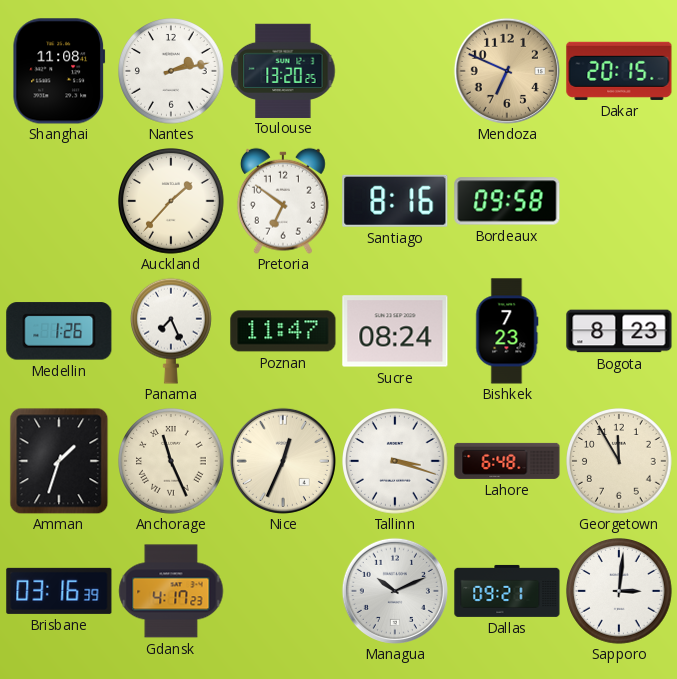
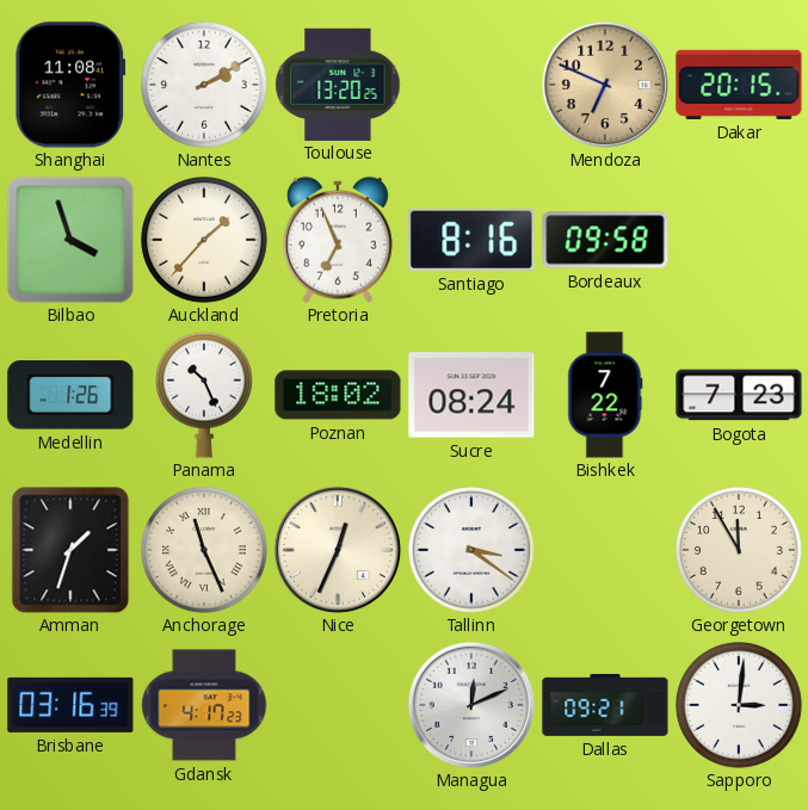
Nantes: 2:13 -> 2:10 (205, 86)
Bilbao: none -> 3:57 (70, 240)
Pretoria: 6:51 -> 6:56 (338, 240)
Panama: 7:26 -> 10:26 (205, 395)
Poznan: 11:47 -> 18:02 (338, 395)
Bishkek: 7:23 -> 7:22 (605, 395)
Bogota: 8:23 -> 7:23 (739, 395)
Tallinn: 3:18 -> 3:21 (473, 551)
Lahore: 6:48 -> none (507, 461)
Managua: 10:11 -> 12:11 (471, 705)
